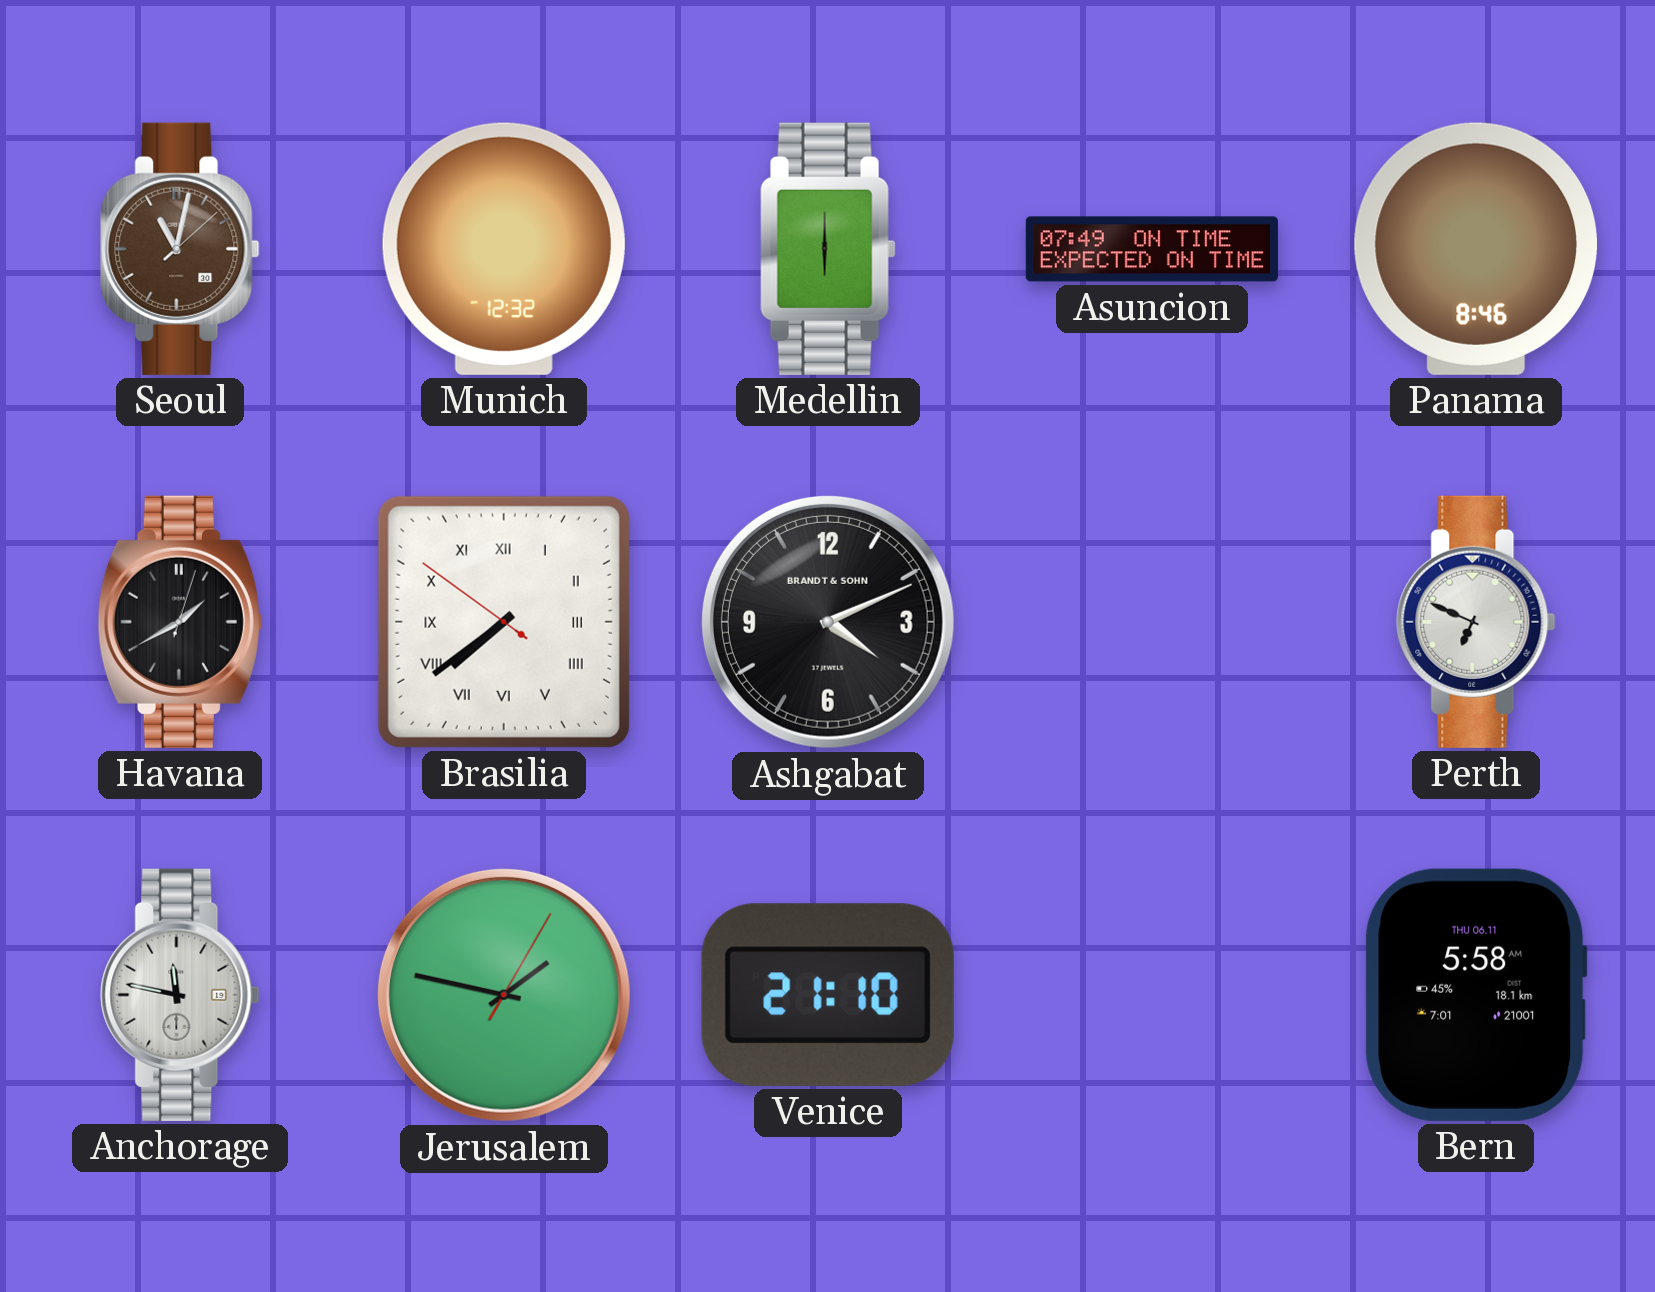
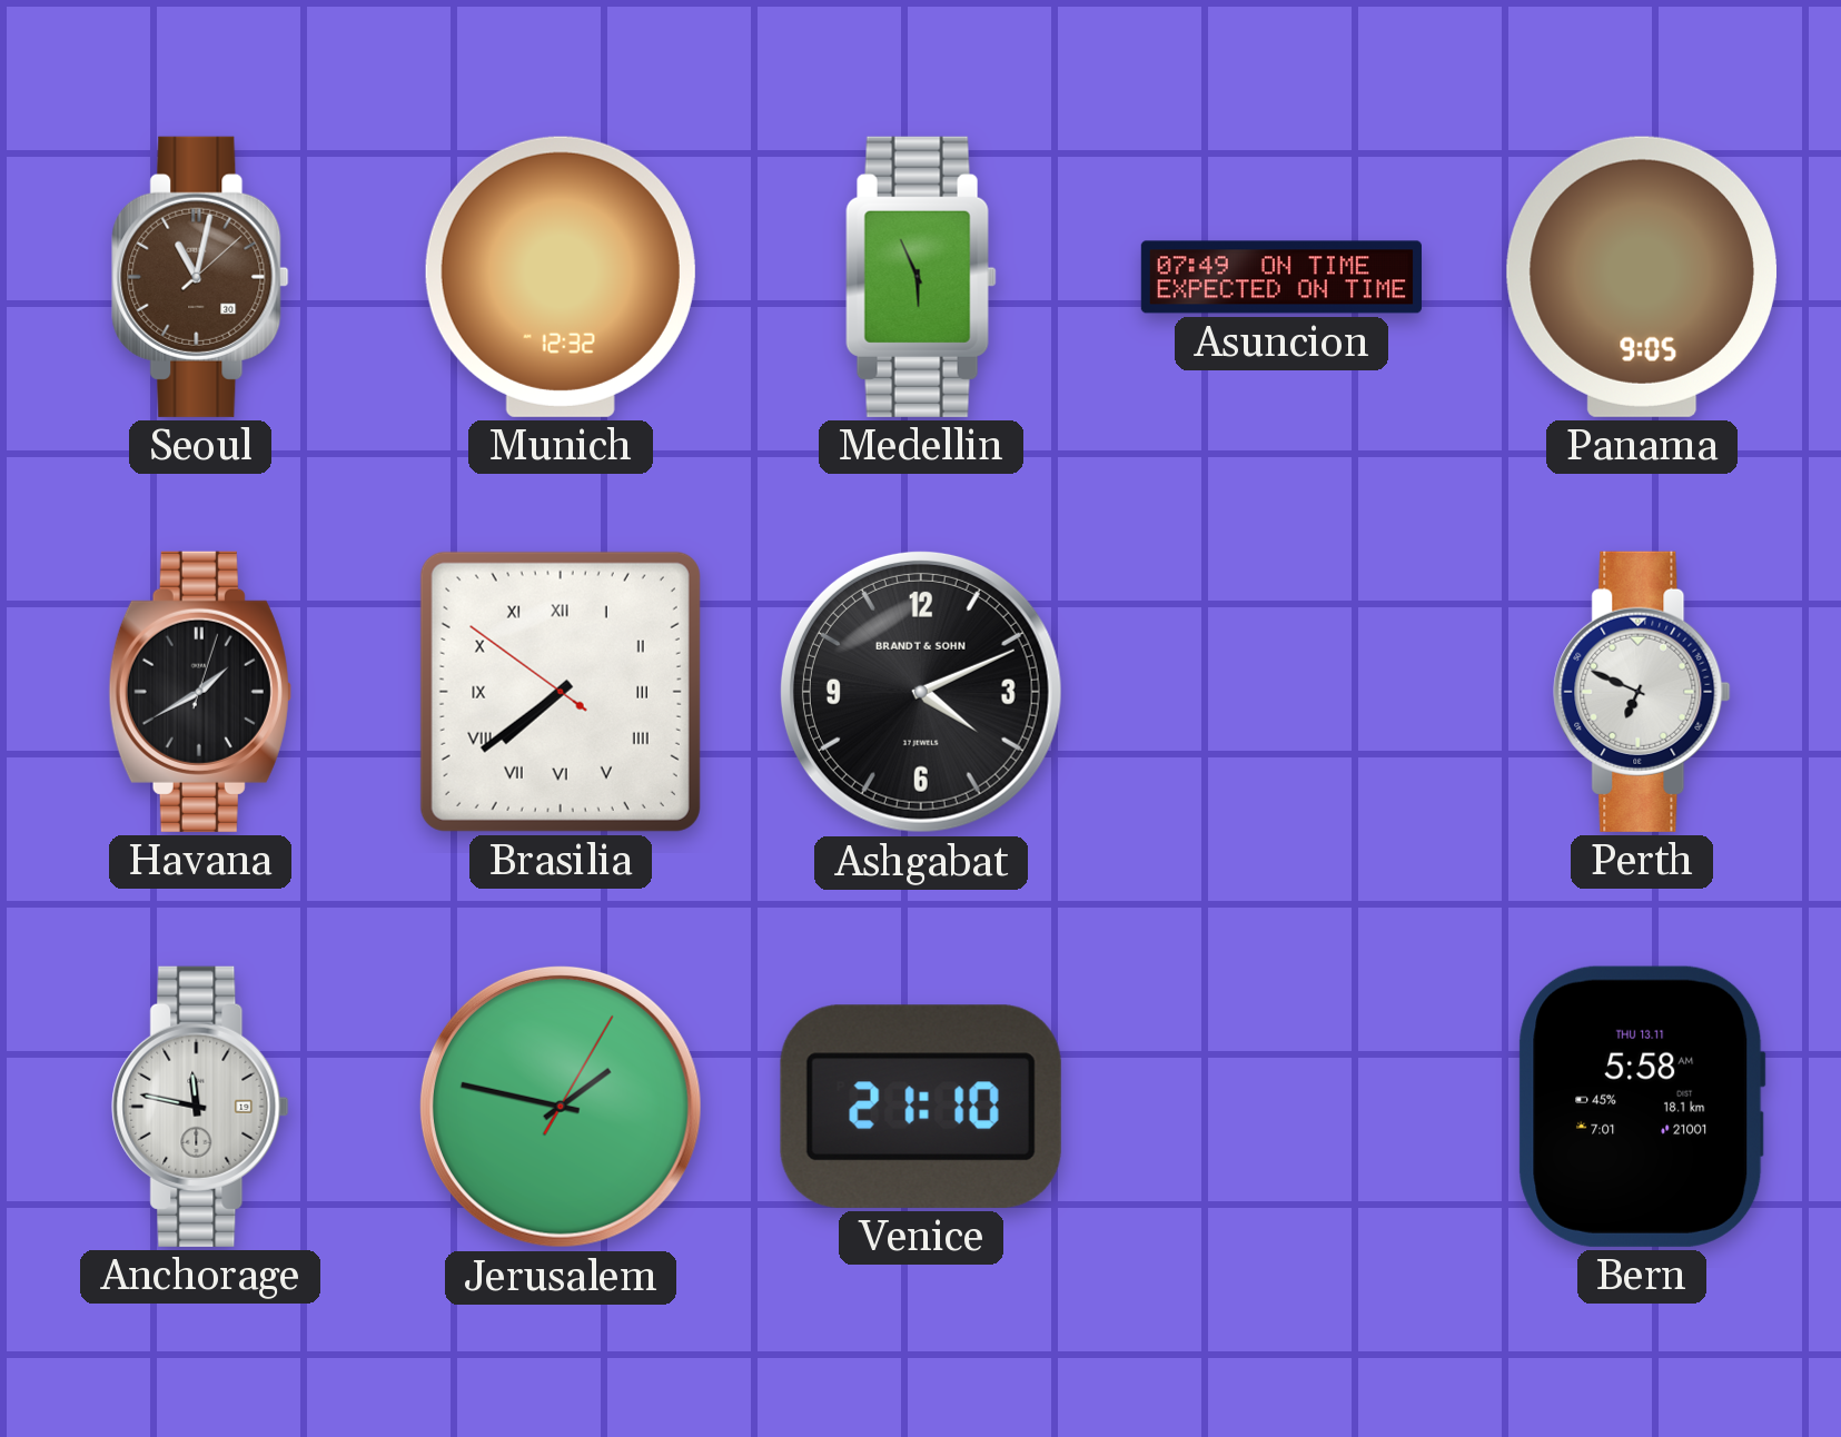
Medellin: 6:00 -> 5:56 (921, 277)
Panama: 8:46 -> 9:05 (1642, 277)
Bern date: THU 06.11 -> THU 13.11 (1642, 1107)
